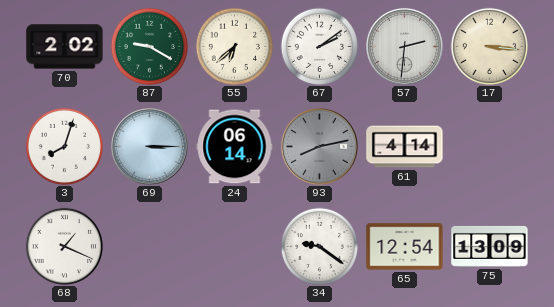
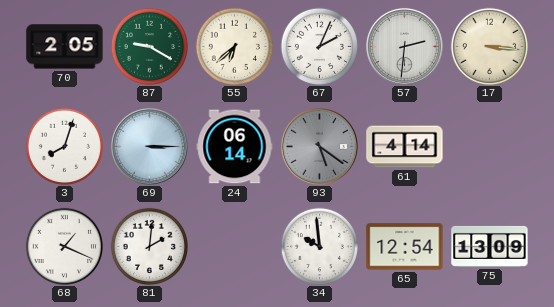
70: 2:02 -> 2:05 (65, 47)
67: 2:09 -> 2:04 (319, 46)
93: 8:13 -> 5:21 (319, 146)
81: none -> 2:01 (149, 246)
34: 9:21 -> 9:59 (319, 246)
